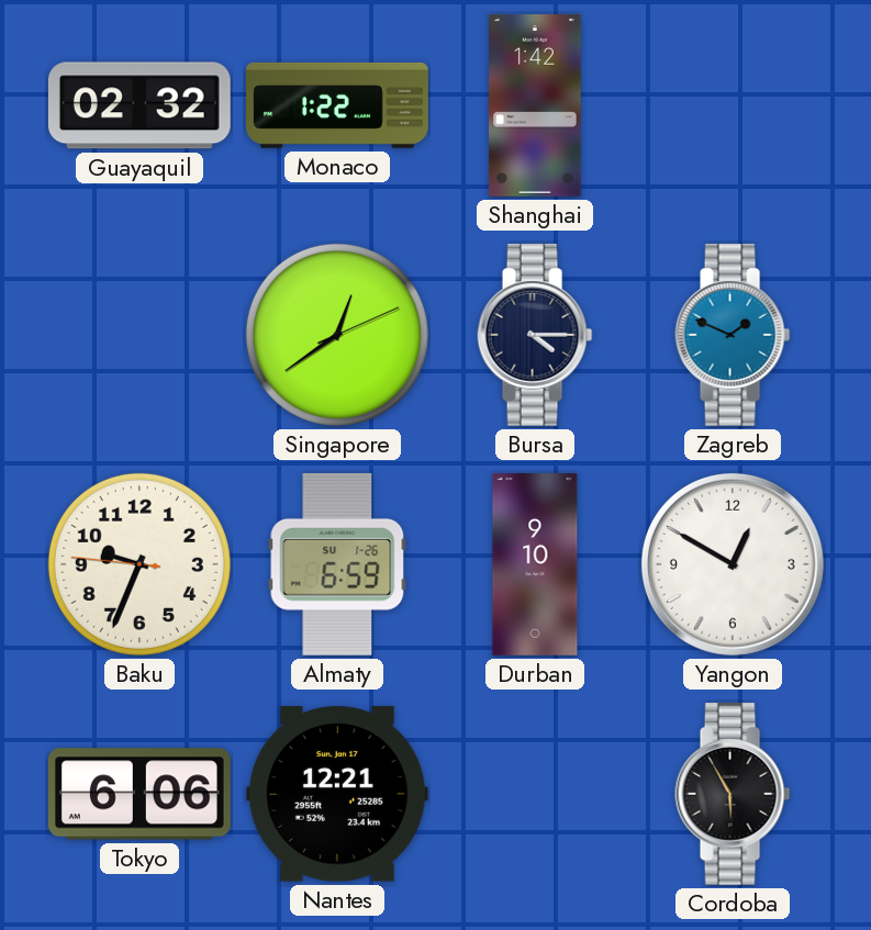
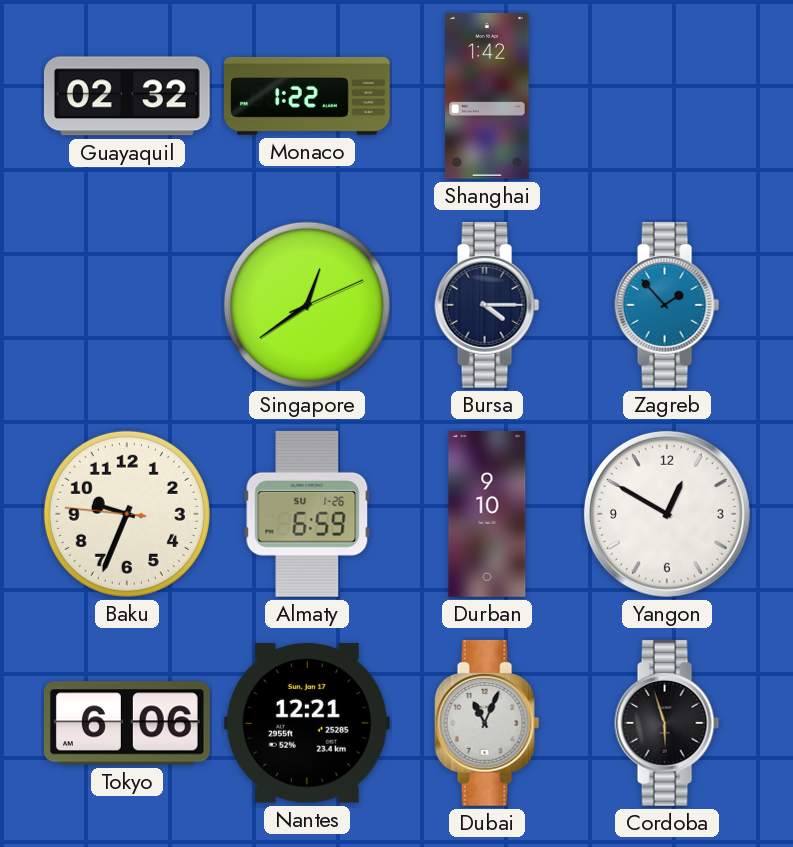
Zagreb: 1:49 -> 1:53 (667, 305)
Dubai: none -> 11:04 (487, 723)
Cordoba: 5:55 -> 5:57 (667, 723)
